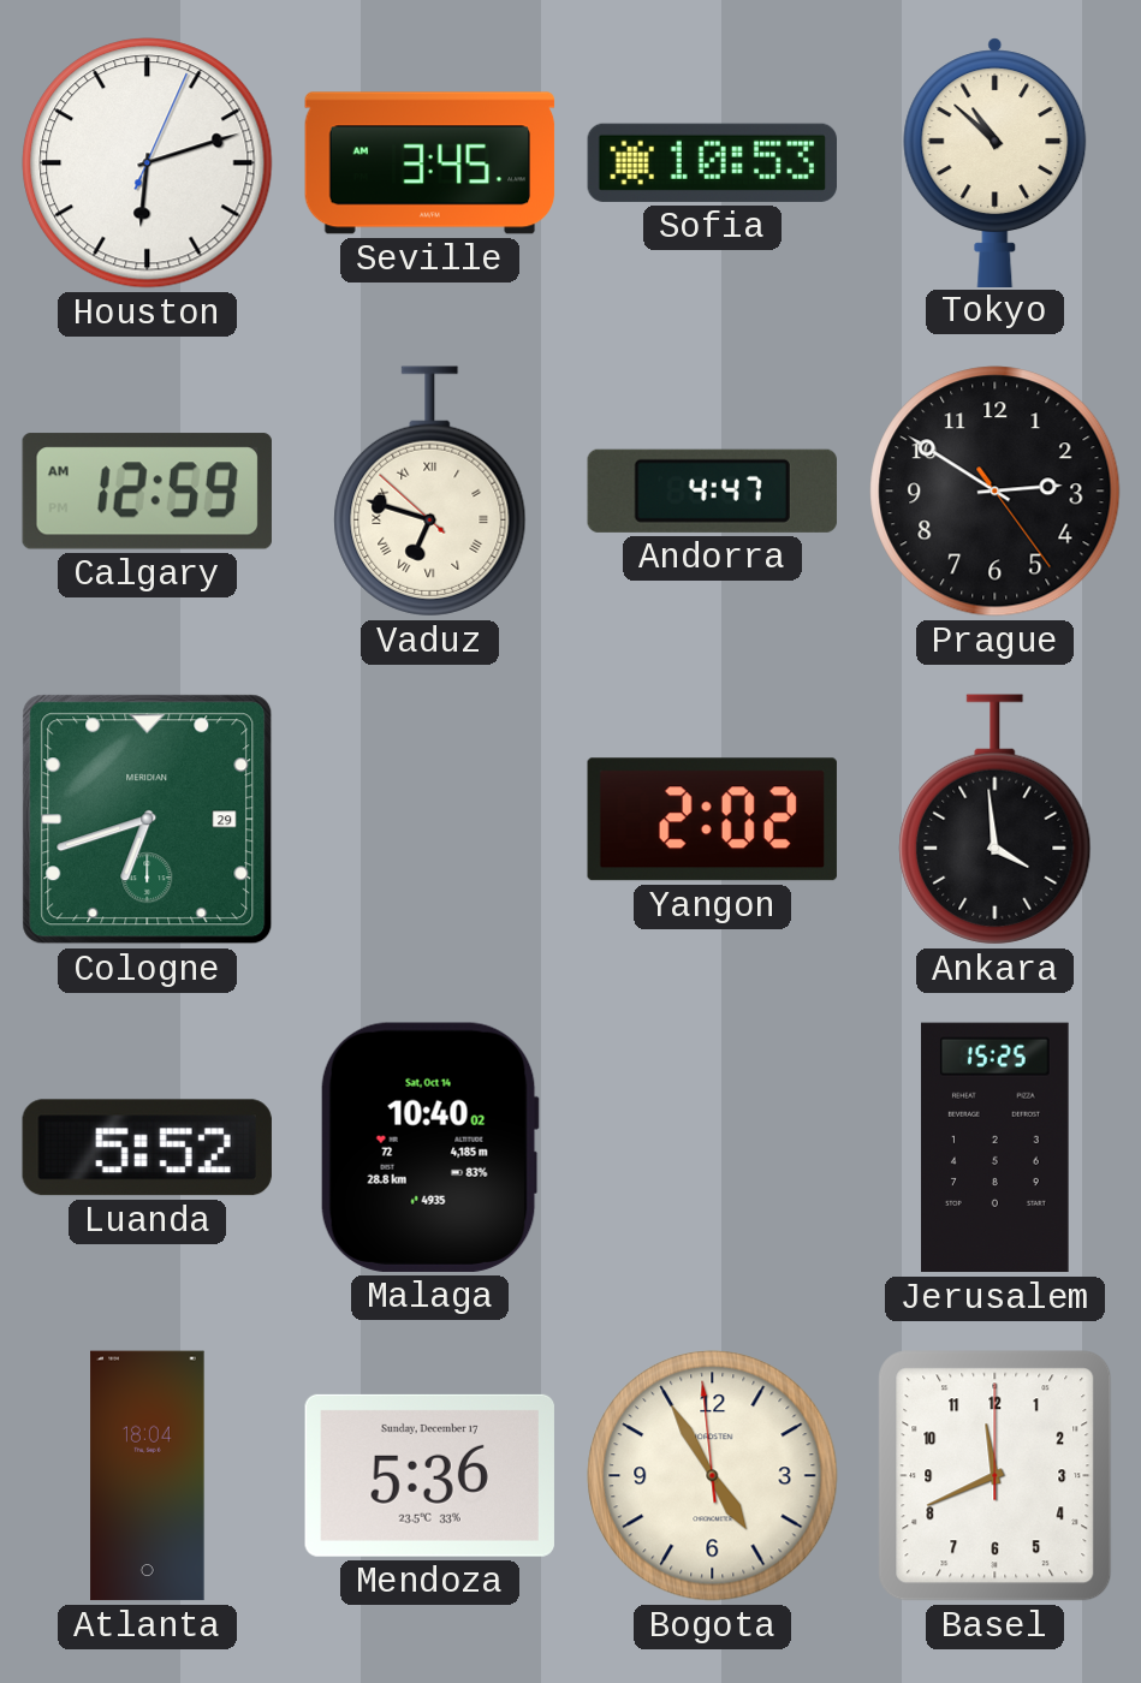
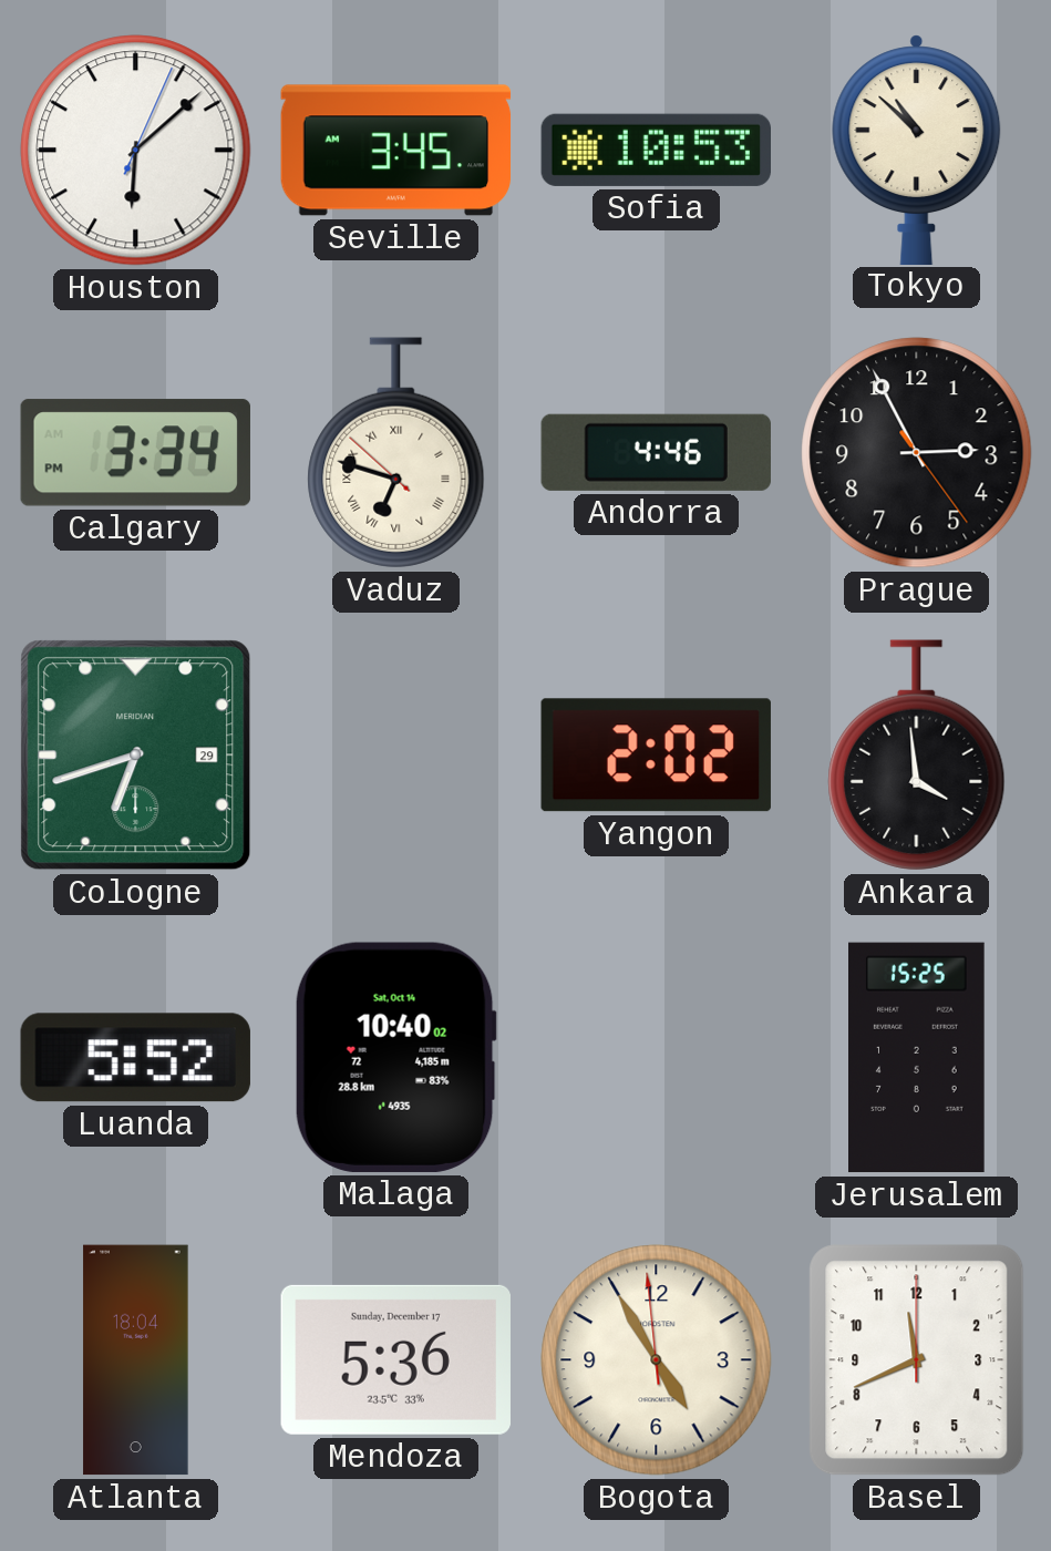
Houston: 6:12 -> 6:08 (136, 151)
Calgary: 12:59 -> 3:34 (135, 453)
Andorra: 4:47 -> 4:46 (656, 452)
Prague: 2:50 -> 2:55 (917, 453)
